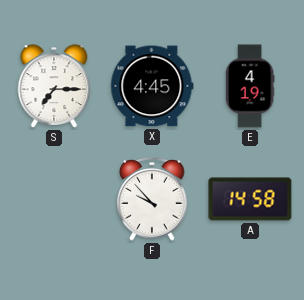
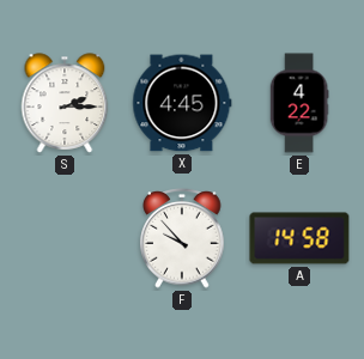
S: 7:15 -> 2:15 (65, 103)
E: 4:19 -> 4:22 (299, 103)
